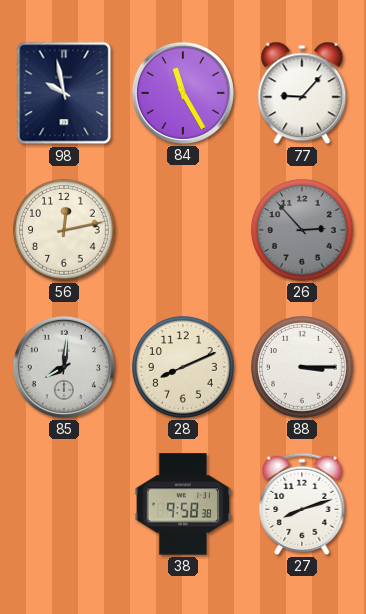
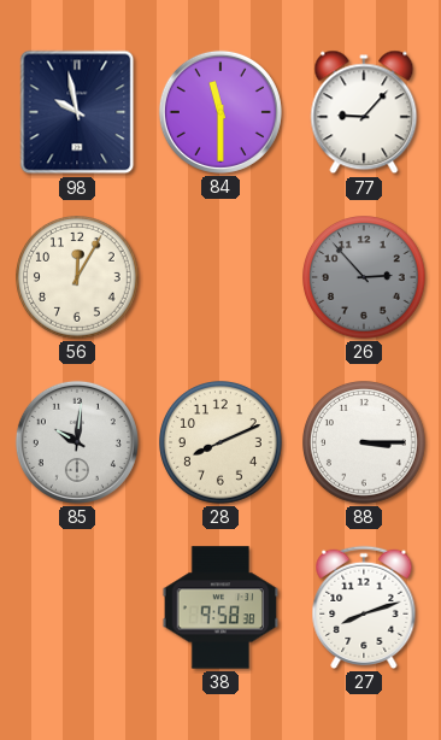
84: 11:25 -> 11:30 (220, 112)
56: 12:13 -> 12:05 (78, 278)
85: 8:01 -> 10:01 (77, 442)
